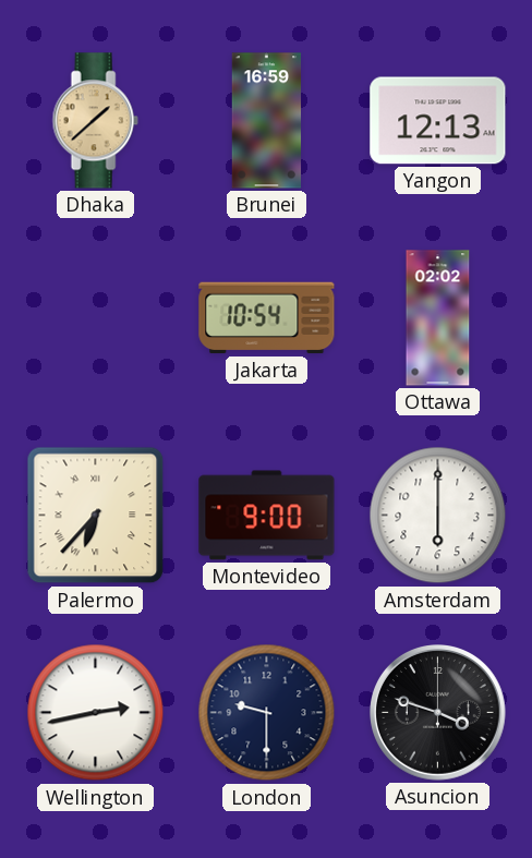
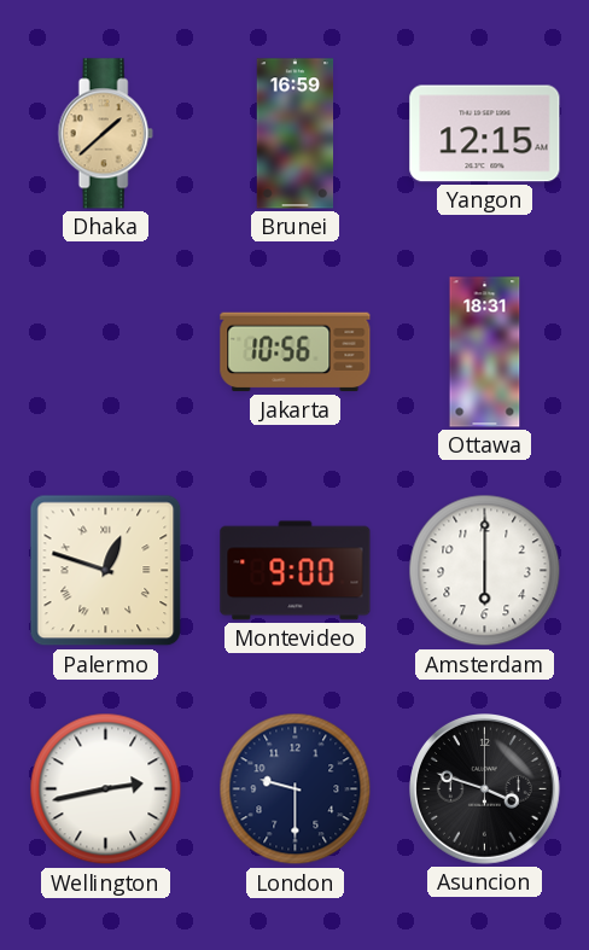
Yangon: 12:13 -> 12:15 (485, 134)
Jakarta: 10:54 -> 10:56 (296, 352)
Ottawa: 02:02 -> 18:31 (485, 352)
Palermo: 6:37 -> 12:48 (106, 571)
